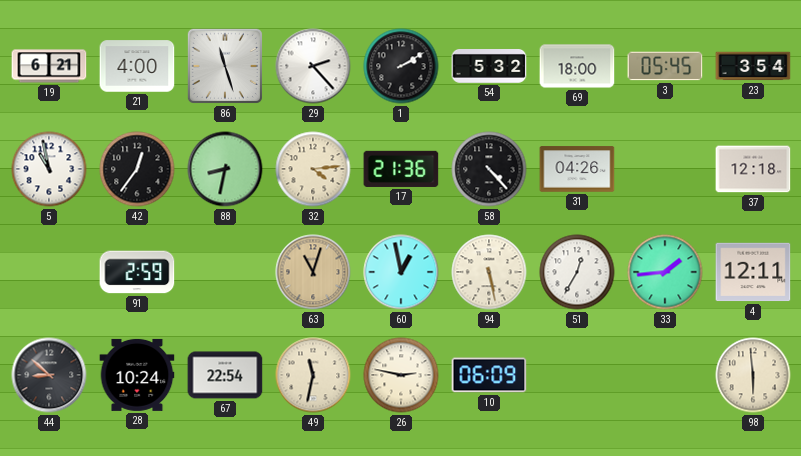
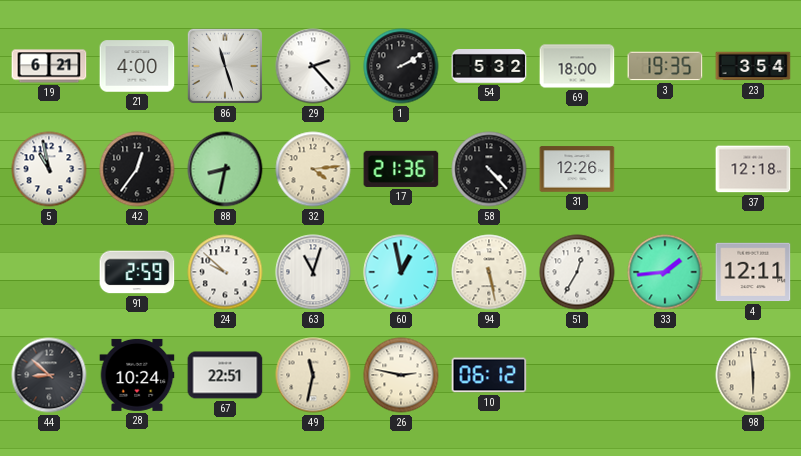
3: 05:45 -> 19:35 (665, 66)
31: 04:26 -> 12:26 (577, 169)
24: none -> 9:52 (225, 272)
63 dial: champagne -> white (313, 272)
67: 22:54 -> 22:51 (225, 375)
10: 06:09 -> 06:12 (489, 375)
